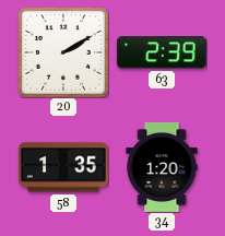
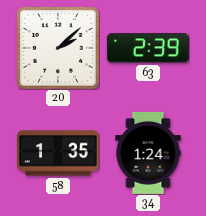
20: 2:10 -> 2:08 (58, 48)
34: 1:20 -> 1:24 (148, 153)
